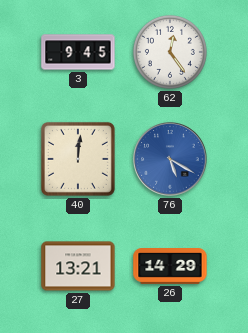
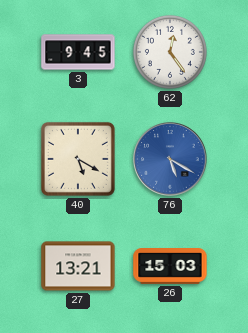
40: 12:01 -> 5:20 (78, 159)
26: 14:29 -> 15:03 (170, 267)
